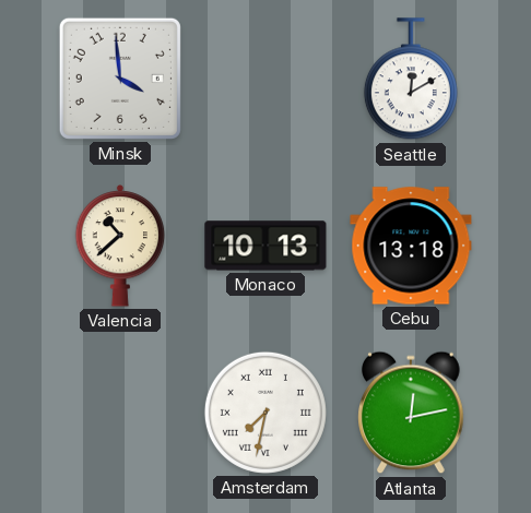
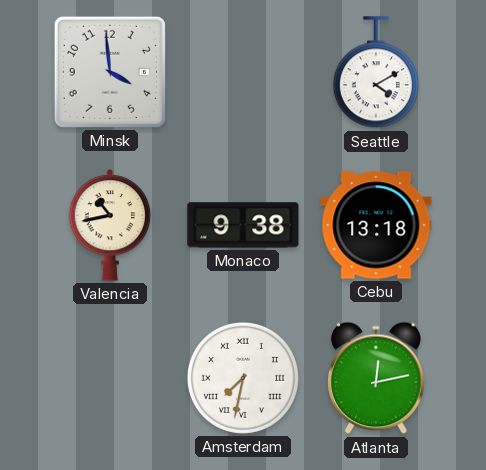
Seattle: 12:10 -> 4:10 (376, 73)
Valencia: 10:38 -> 10:43 (110, 226)
Monaco: 10:13 -> 9:38 (243, 225)
